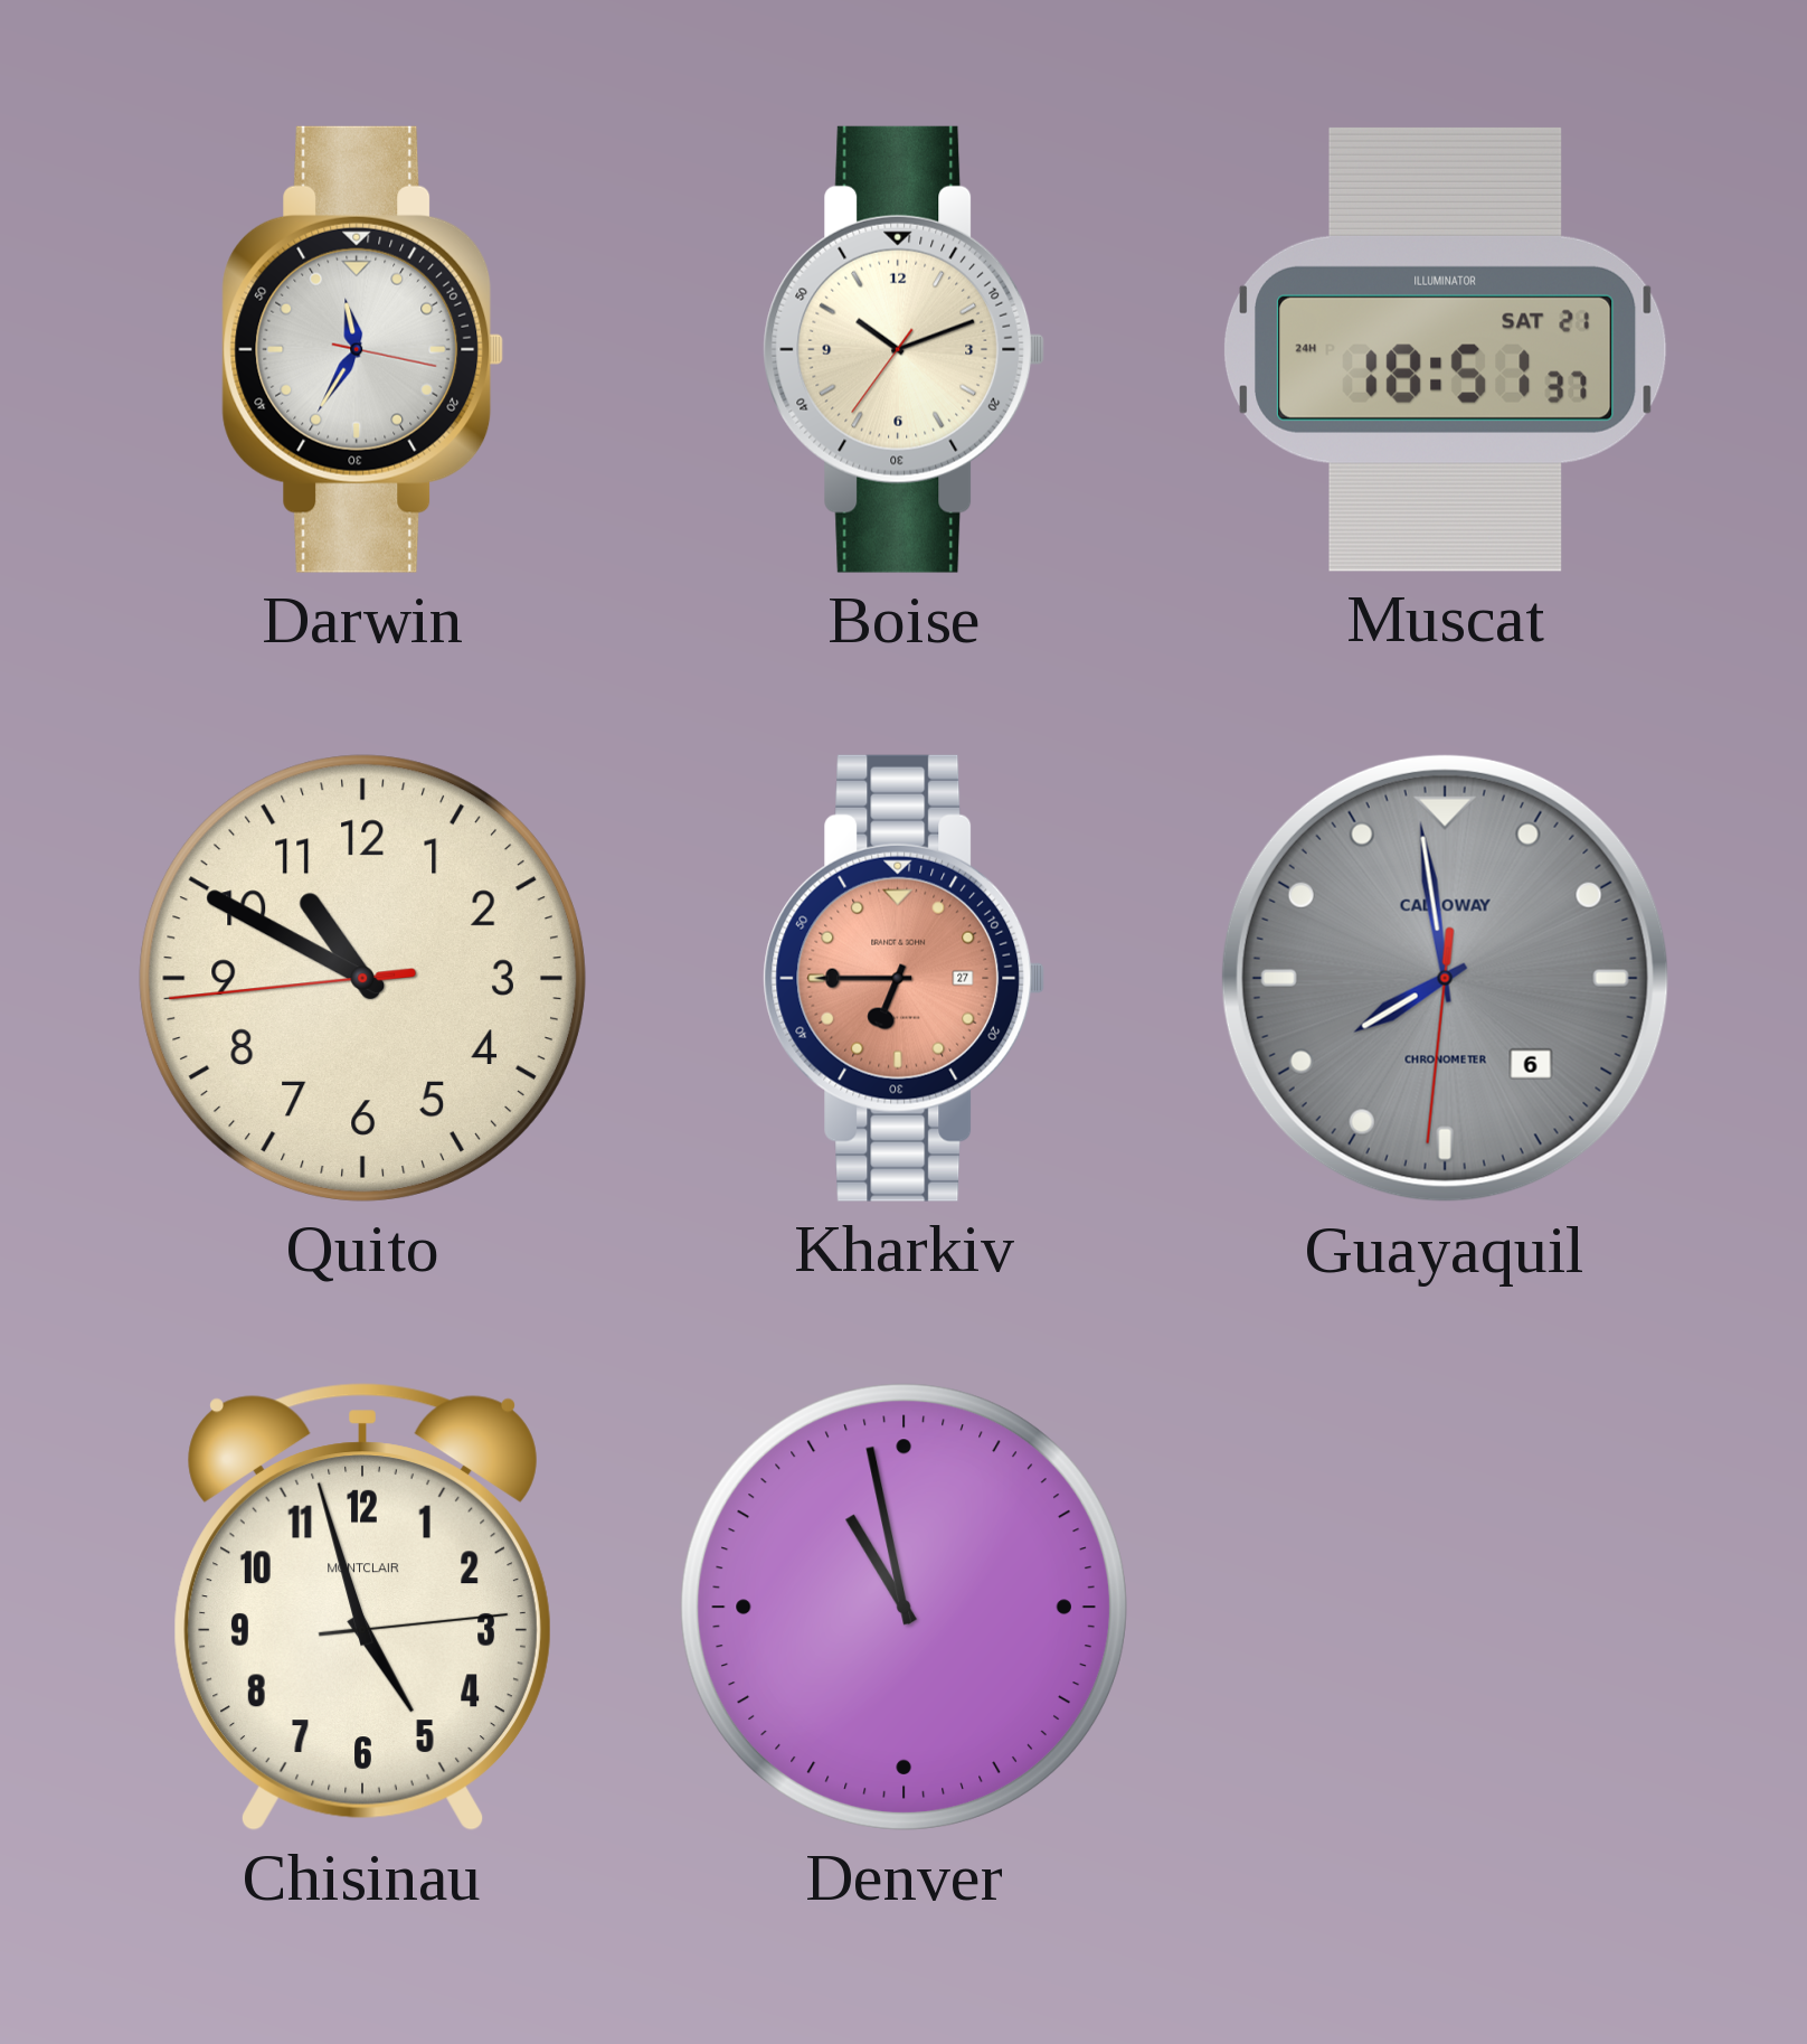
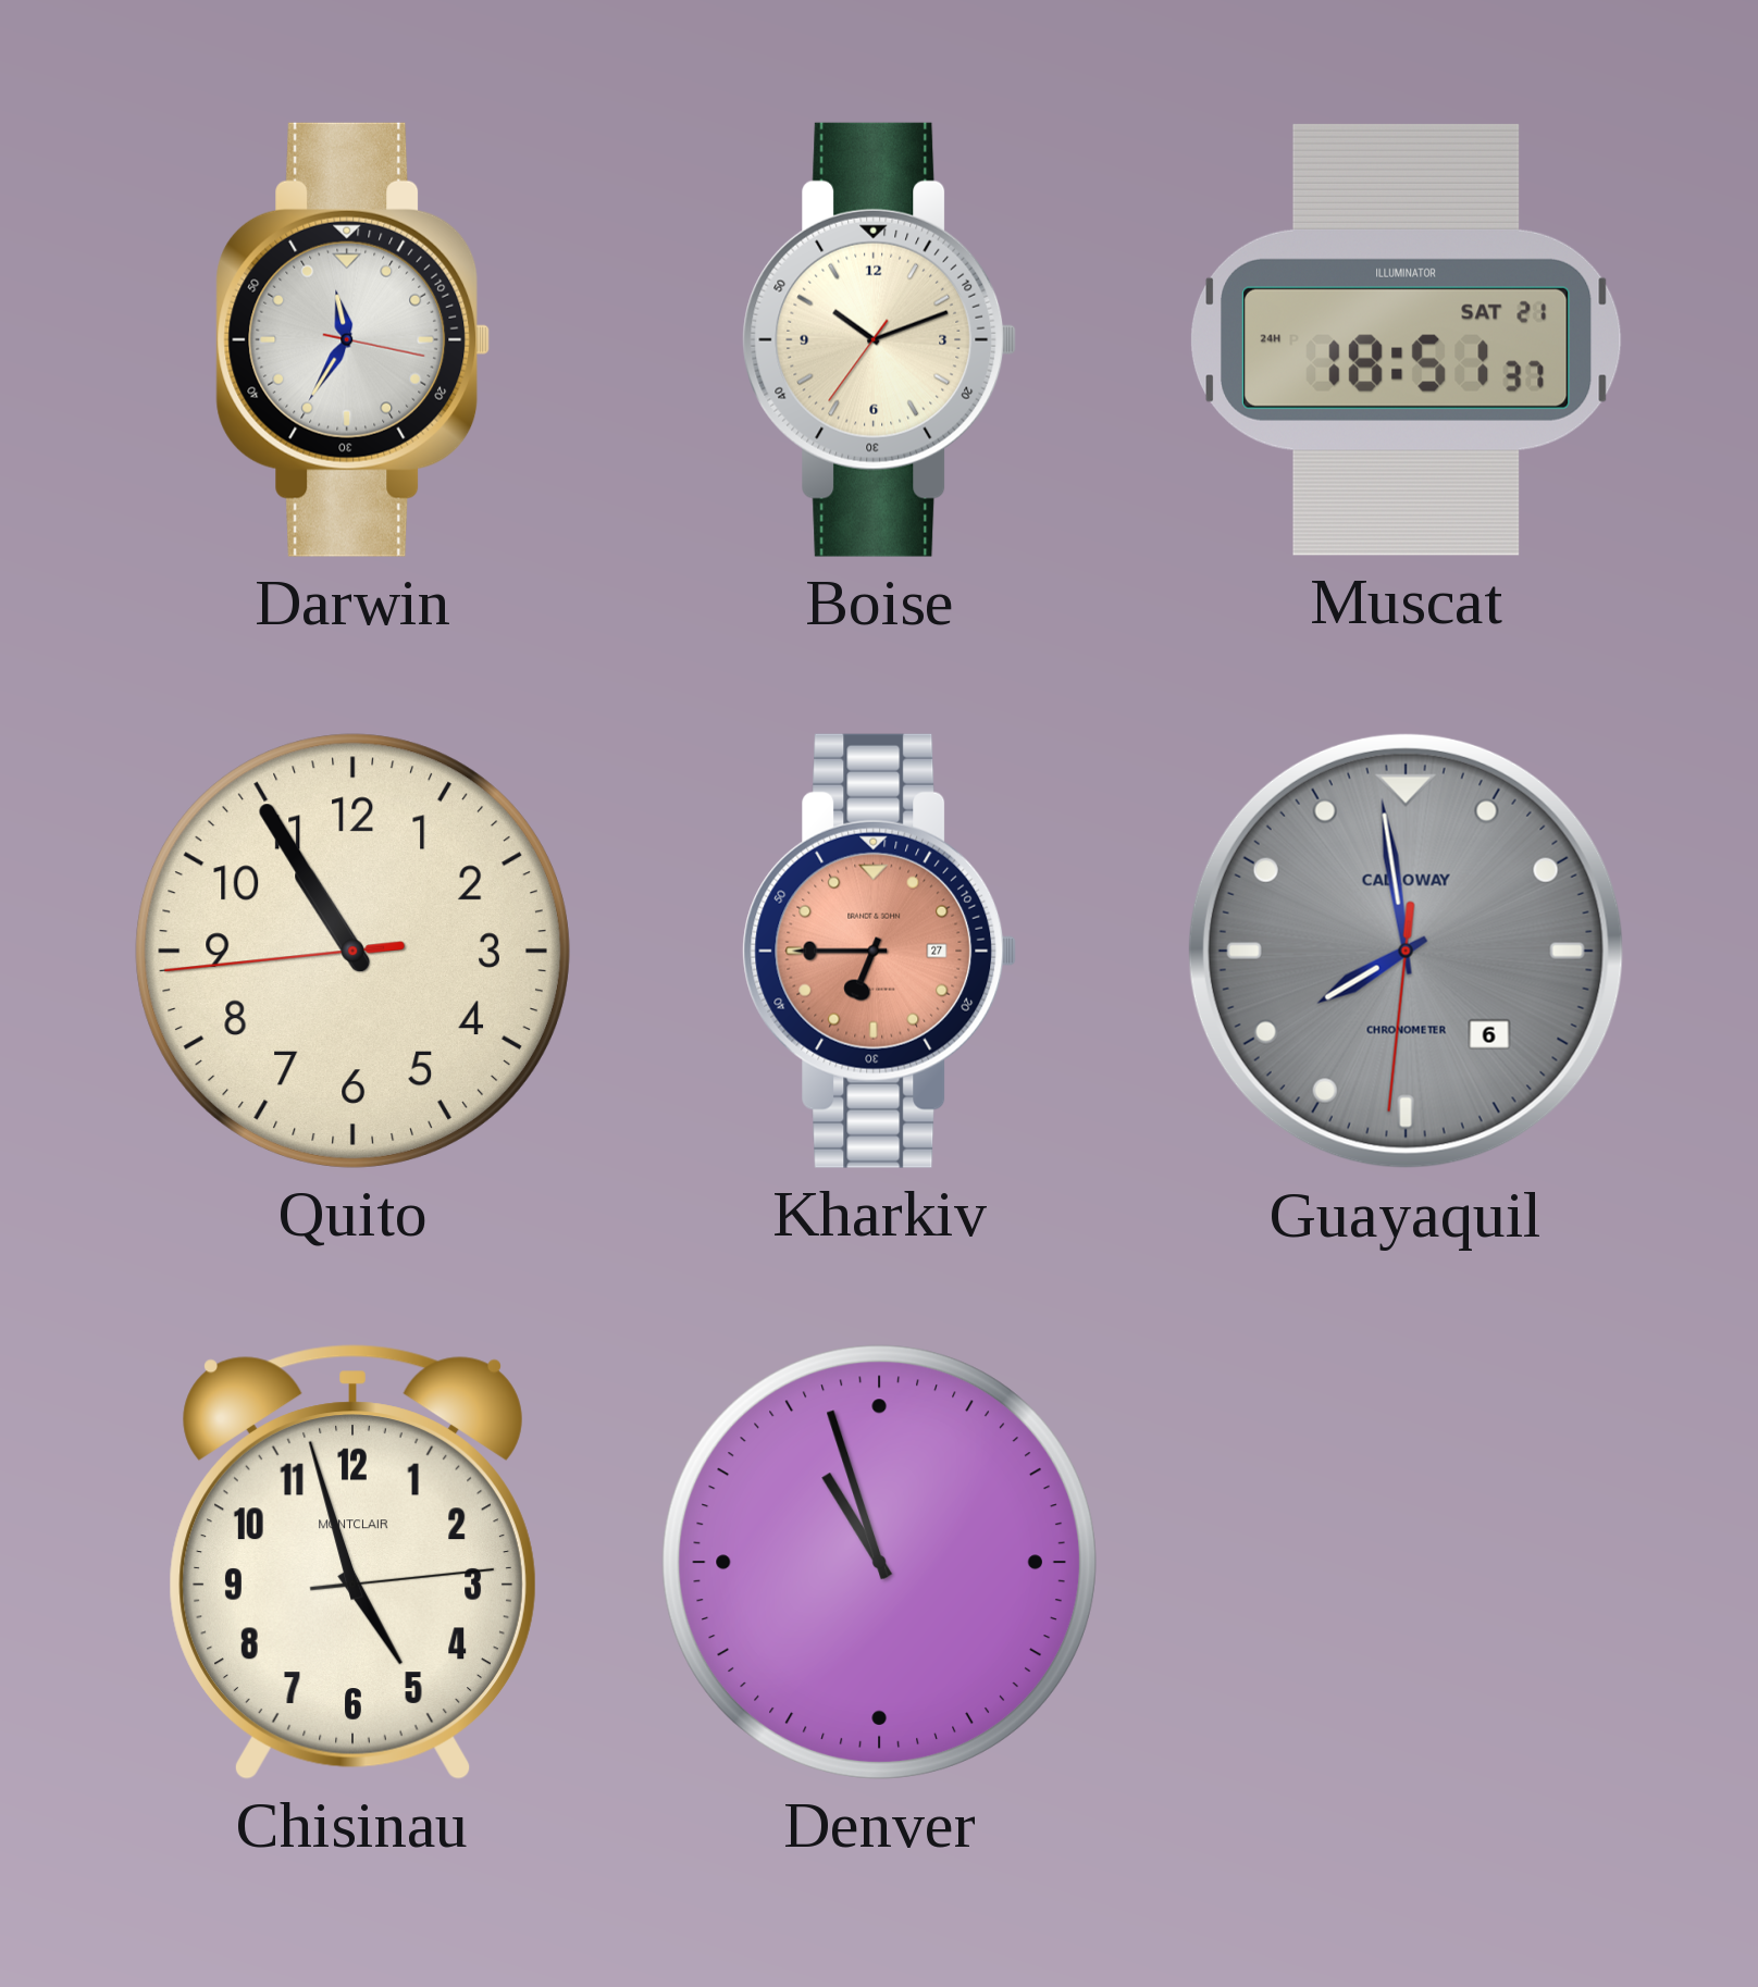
Quito: 10:49 -> 10:54 (352, 951)
Denver: 10:58 -> 10:57 (879, 1562)
